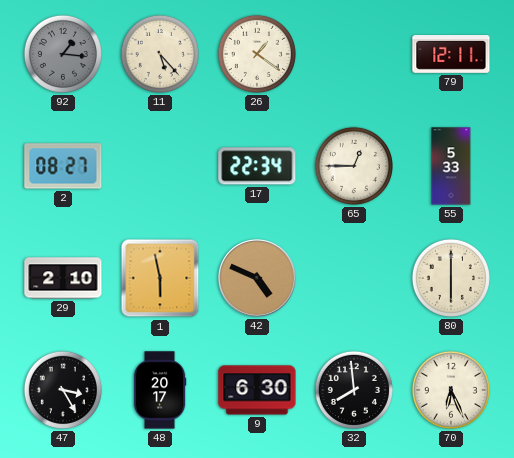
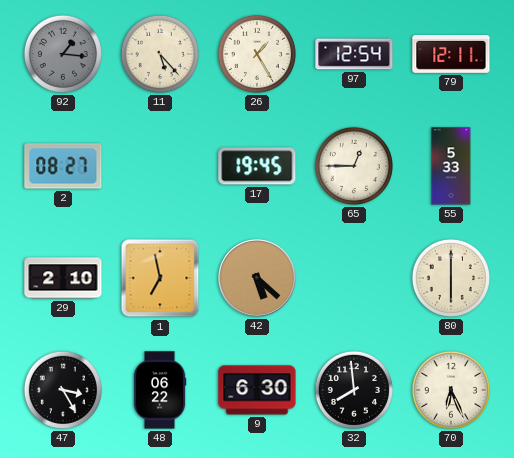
26: 1:21 -> 1:25 (257, 54)
97: none -> 12:54 (354, 54)
17: 22:34 -> 19:45 (257, 166)
1: 5:58 -> 6:58 (160, 278)
42: 4:49 -> 5:22 (258, 279)
48: 20:17 -> 06:22 (160, 390)
